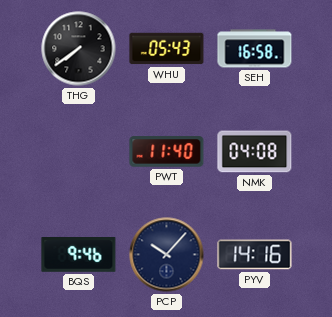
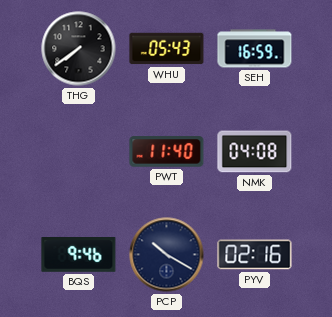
SEH: 16:58 -> 16:59 (255, 49)
PCP: 10:07 -> 10:20 (167, 255)
PYV: 14:16 -> 02:16 (255, 255)
